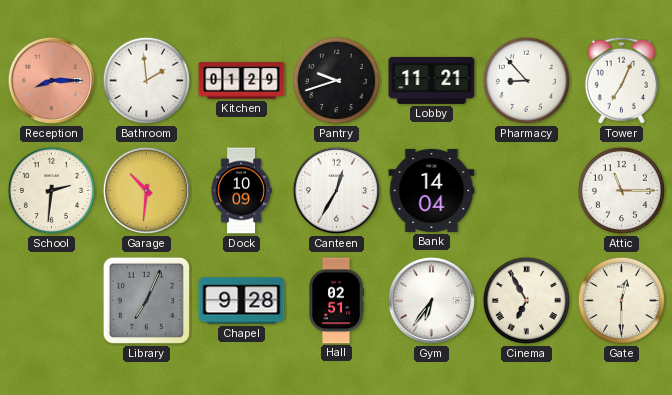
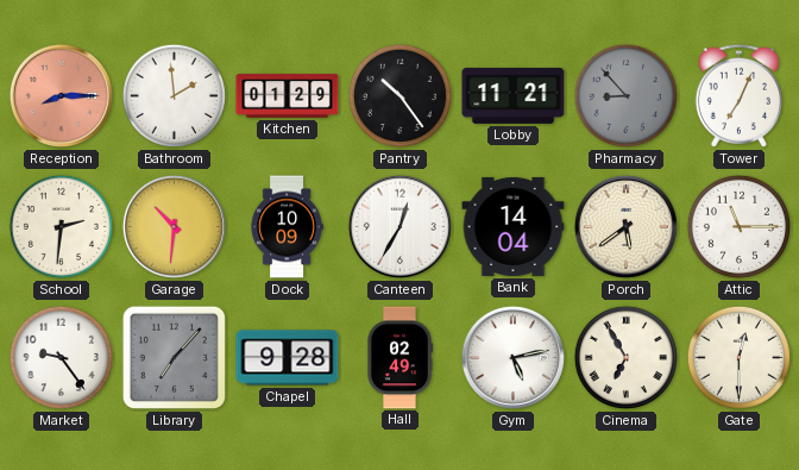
Pantry: 9:42 -> 10:24 (400, 95)
Pharmacy dial: white -> grey (625, 95)
Porch: none -> 5:39 (625, 226)
Market: none -> 9:24 (61, 357)
Library: 7:04 -> 7:07 (174, 357)
Hall: 02:51 -> 02:49 (400, 358)
Gym: 6:36 -> 5:13 (512, 357)
